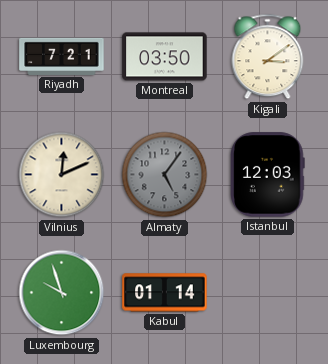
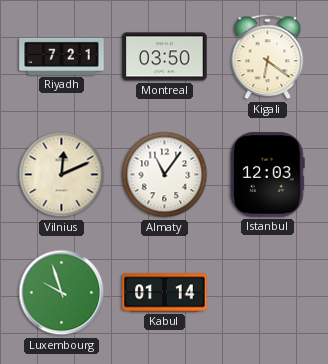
Kigali: 3:09 -> 6:21 (268, 57)
Almaty: 5:06 -> 11:06 (165, 175)
Almaty dial: grey -> white (165, 175)
